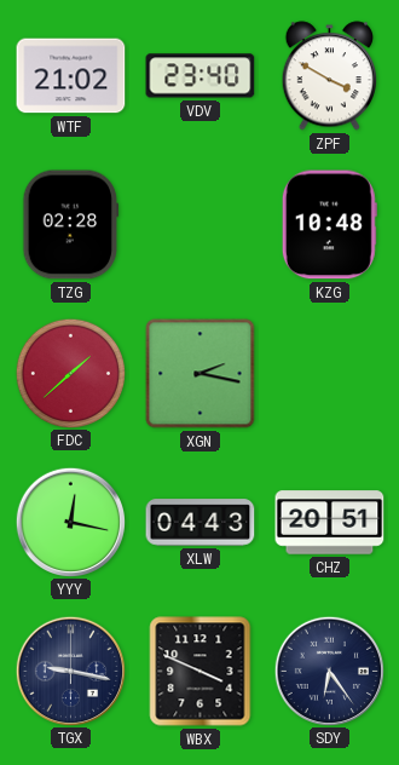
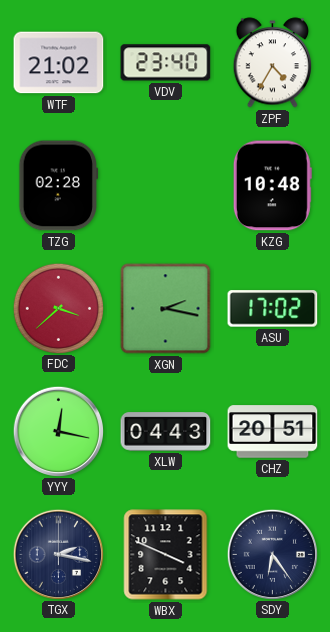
ZPF: 3:50 -> 4:35 (272, 63)
FDC: 1:38 -> 3:38 (58, 308)
ASU: none -> 17:02 (273, 309)
TGX: 9:17 -> 2:17 (58, 554)
